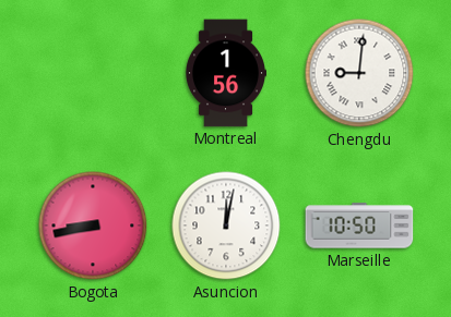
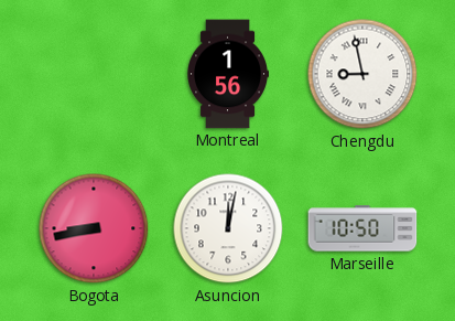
Chengdu: 9:01 -> 8:58 (362, 74)
